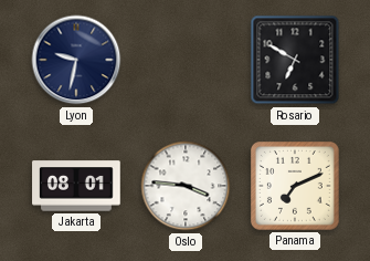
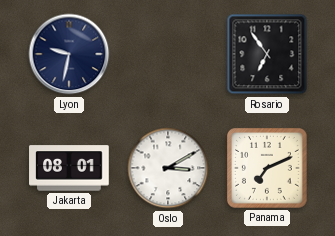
Rosario: 6:50 -> 6:54 (267, 54)
Oslo: 3:46 -> 3:10 (168, 168)
